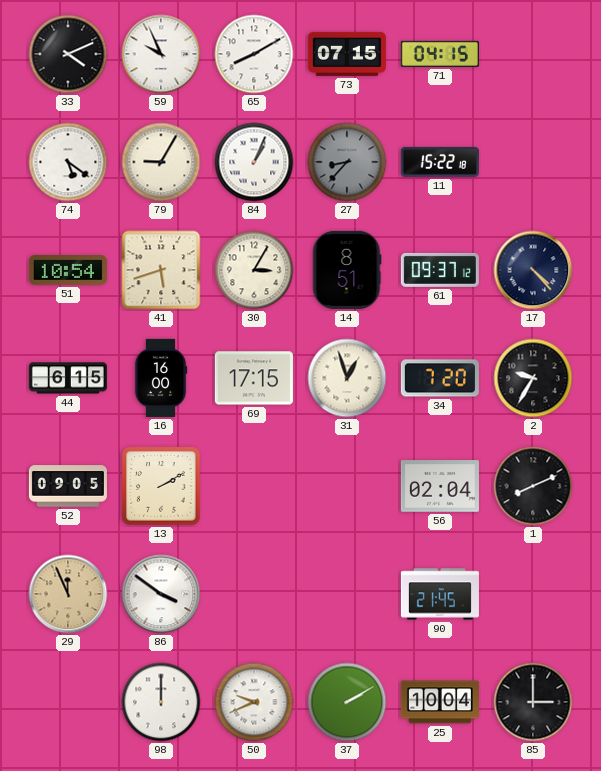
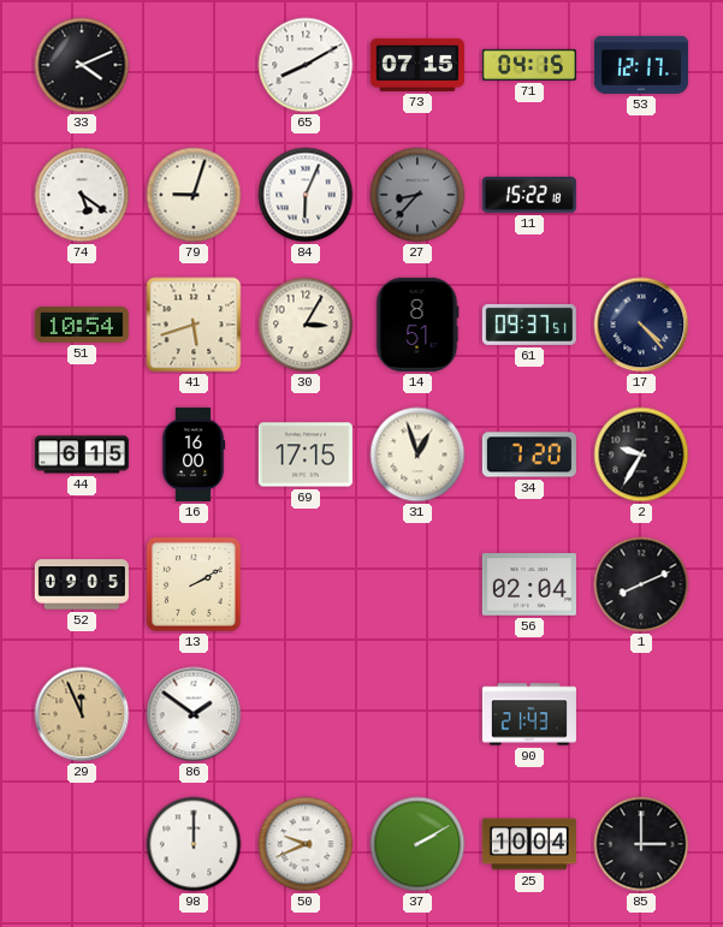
59: 9:56 -> none (161, 54)
53: none -> 12:17 (641, 65)
79: 9:05 -> 9:03 (194, 195)
84: 1:04 -> 6:04 (306, 195)
61: 09:37:12 -> 09:37:51 (529, 325)
86: 3:51 -> 1:51 (194, 714)
90: 21:45 -> 21:43 (529, 714)
